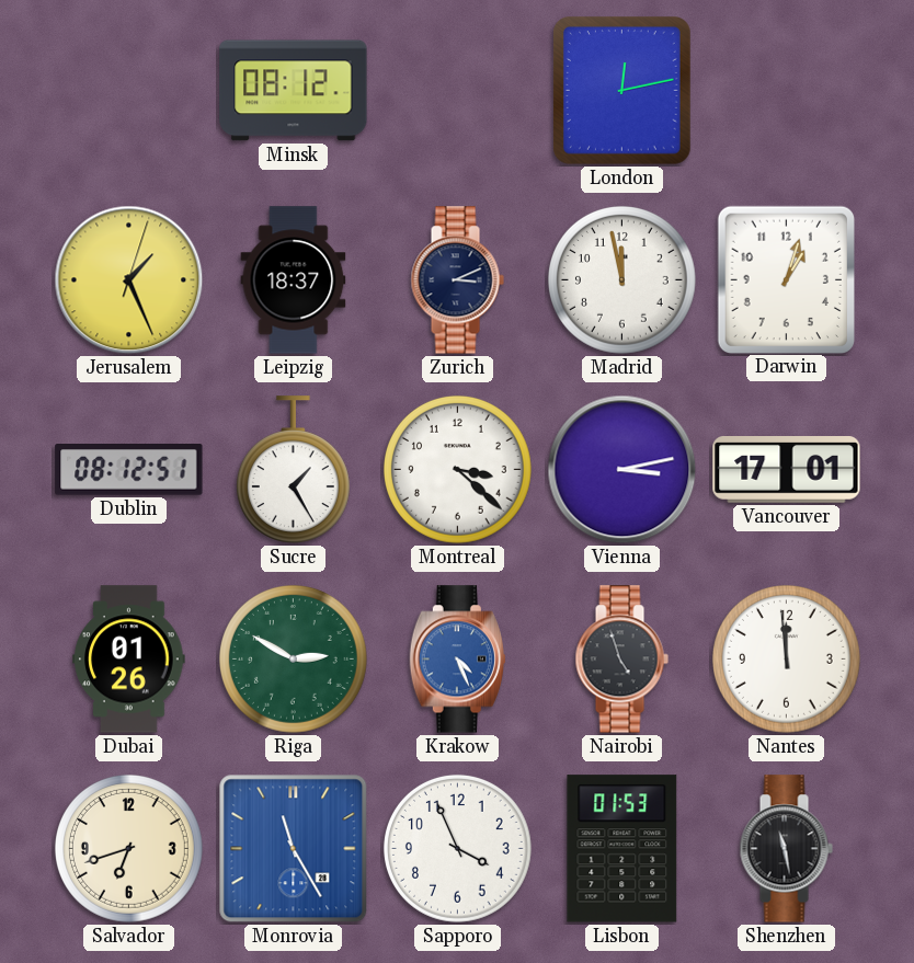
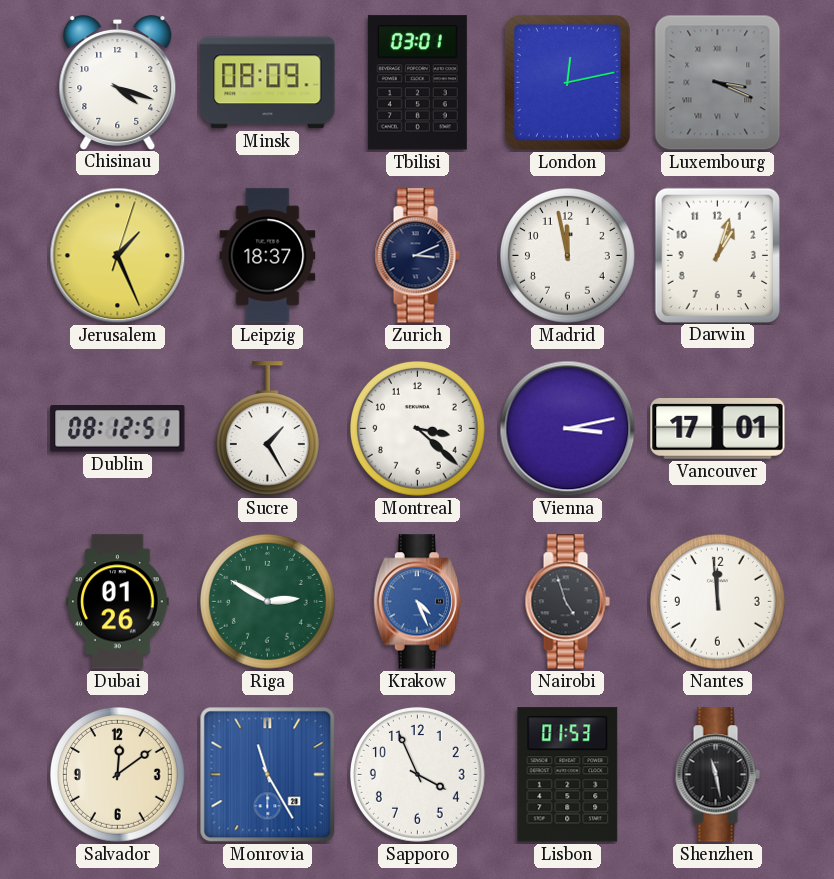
Chisinau: none -> 4:18 (118, 83)
Minsk: 08:12 -> 08:09 (268, 83)
Tbilisi: none -> 03:01 (417, 83)
Luxembourg: none -> 3:19 (718, 83)
Salvador: 6:42 -> 12:09 (117, 774)
